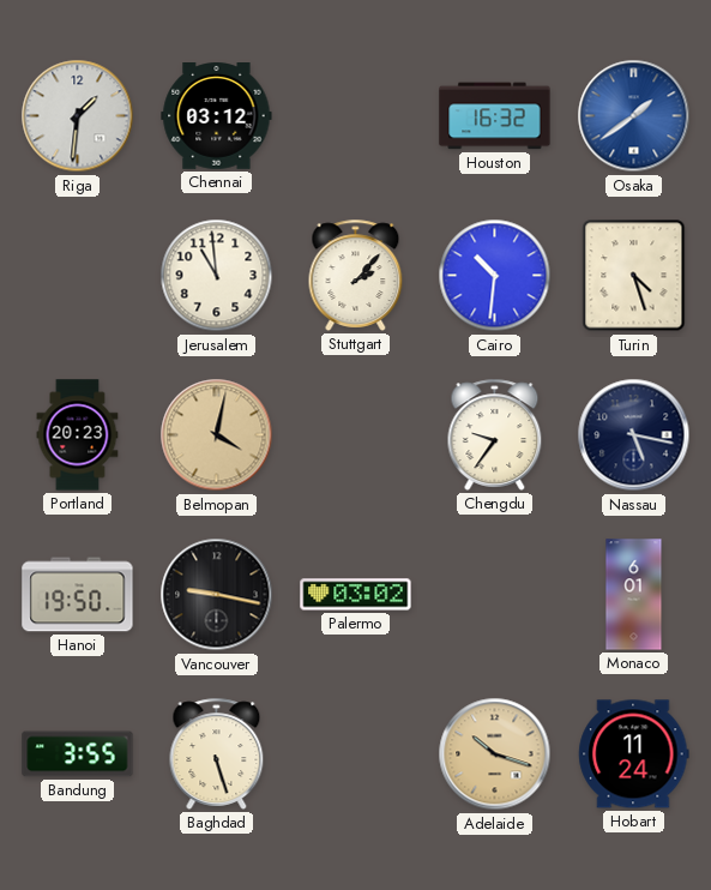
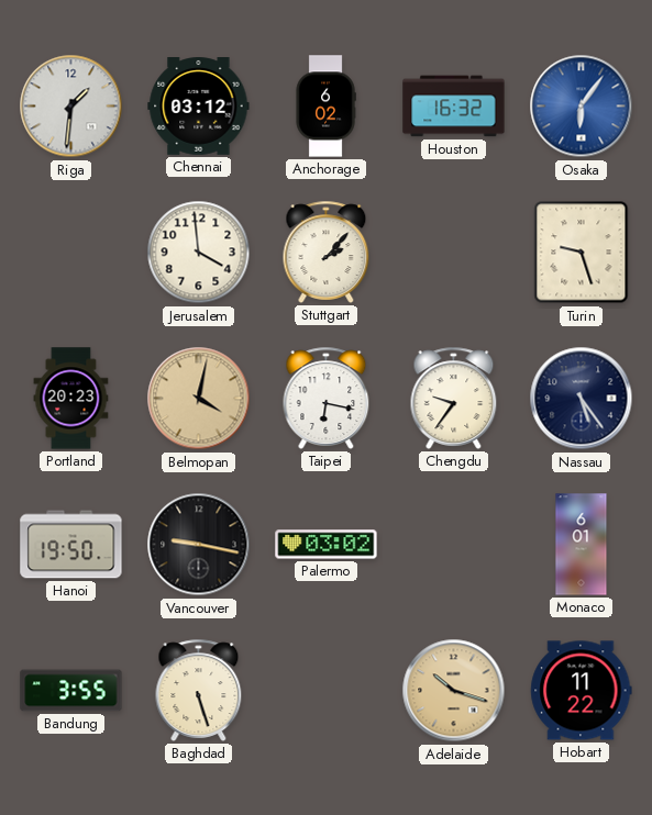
Anchorage: none -> 6:02 (325, 107)
Osaka: 1:39 -> 6:06 (582, 107)
Jerusalem: 10:59 -> 3:59 (199, 253)
Cairo: 10:31 -> none (495, 276)
Turin: 4:27 -> 9:27 (582, 253)
Taipei: none -> 6:17 (327, 398)
Nassau: 5:17 -> 5:24 (582, 399)
Hobart: 11:24 -> 11:22 (582, 691)
